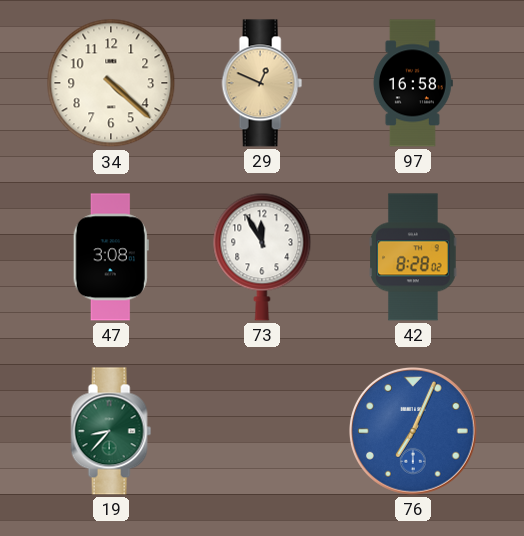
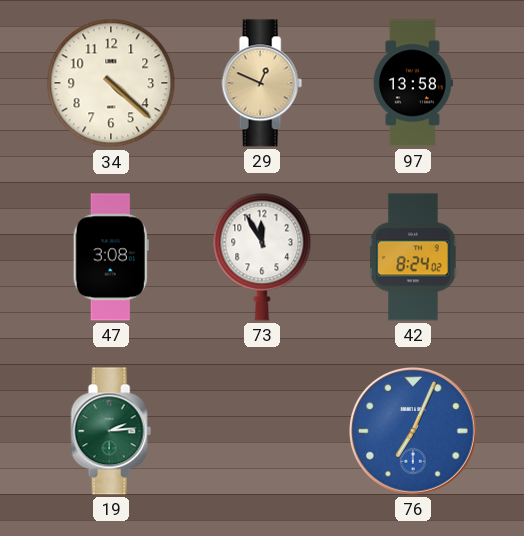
97: 16:58 -> 13:58 (413, 83)
42: 8:28 -> 8:24 (413, 257)
19: 8:37 -> 2:14 (111, 431)
